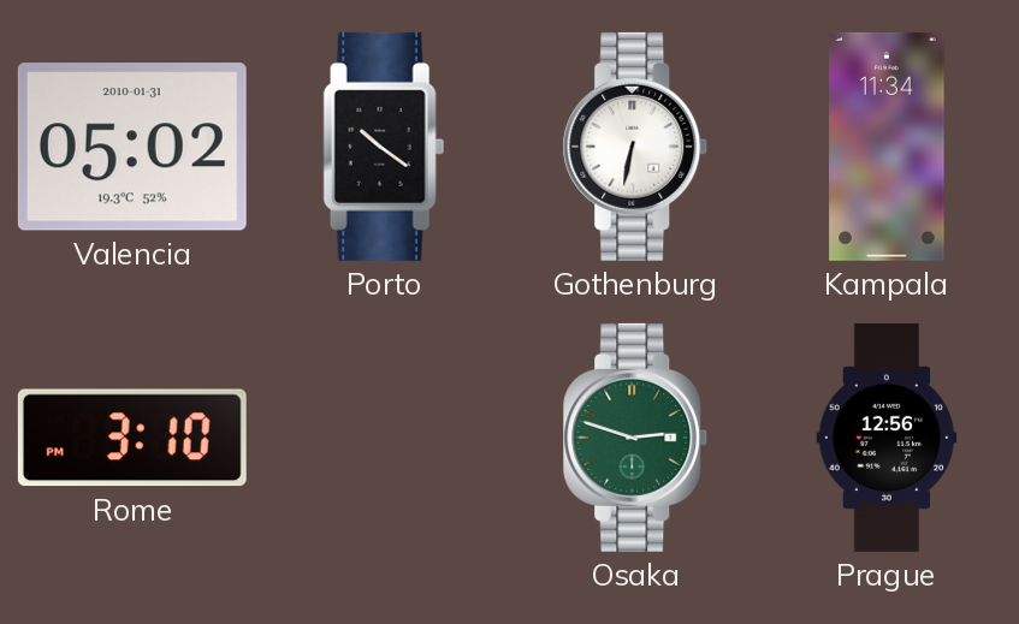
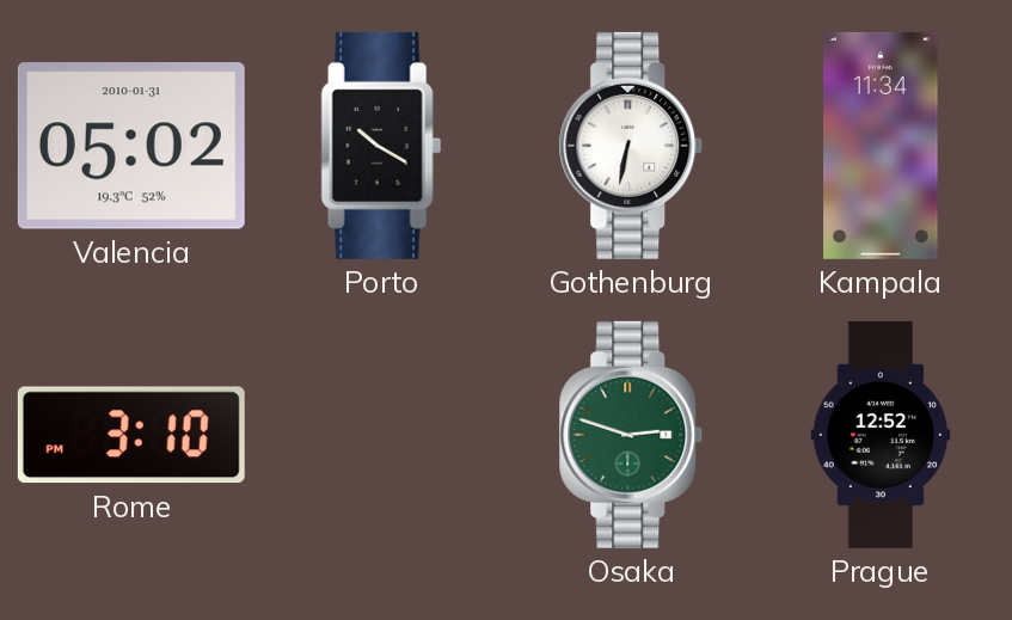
Porto: 10:21 -> 10:20 (381, 146)
Prague: 12:56 -> 12:52 (881, 435)
